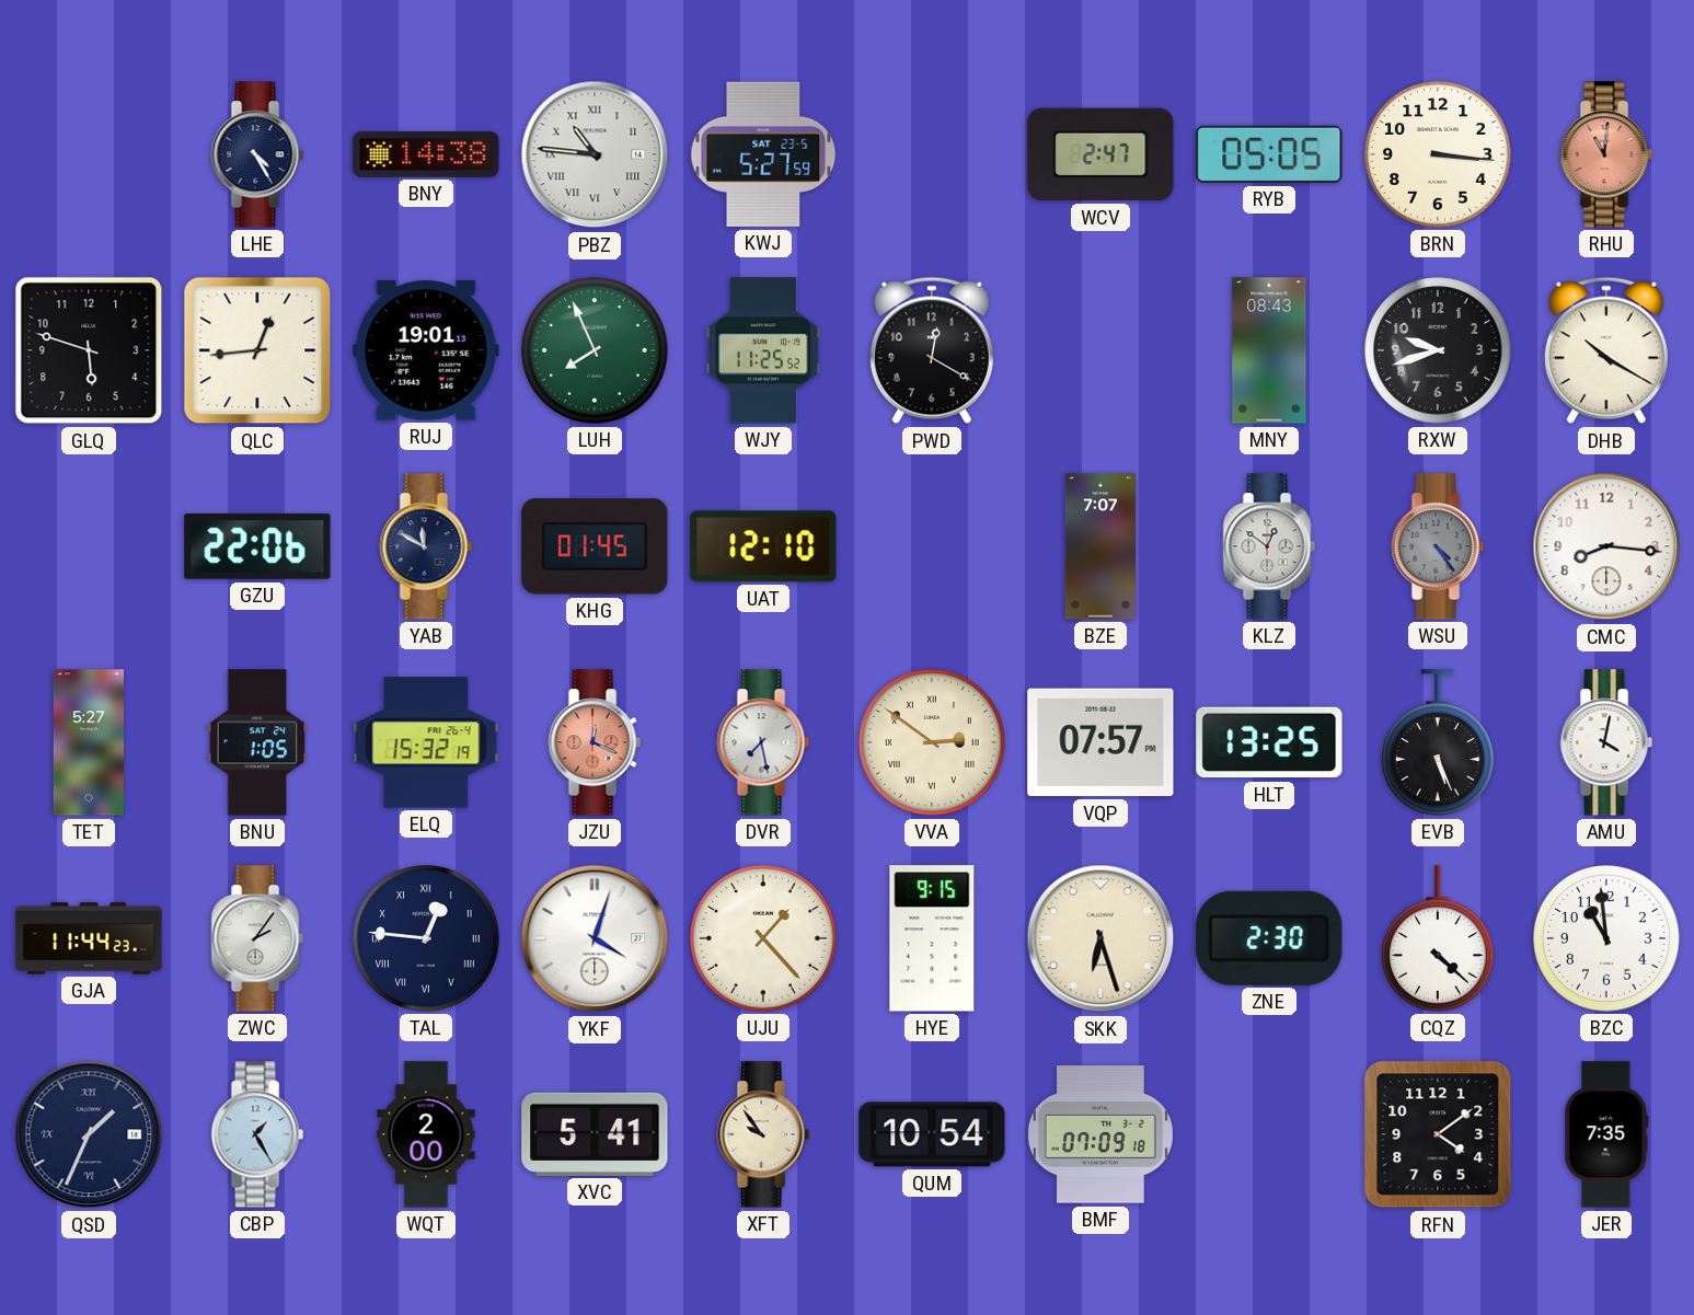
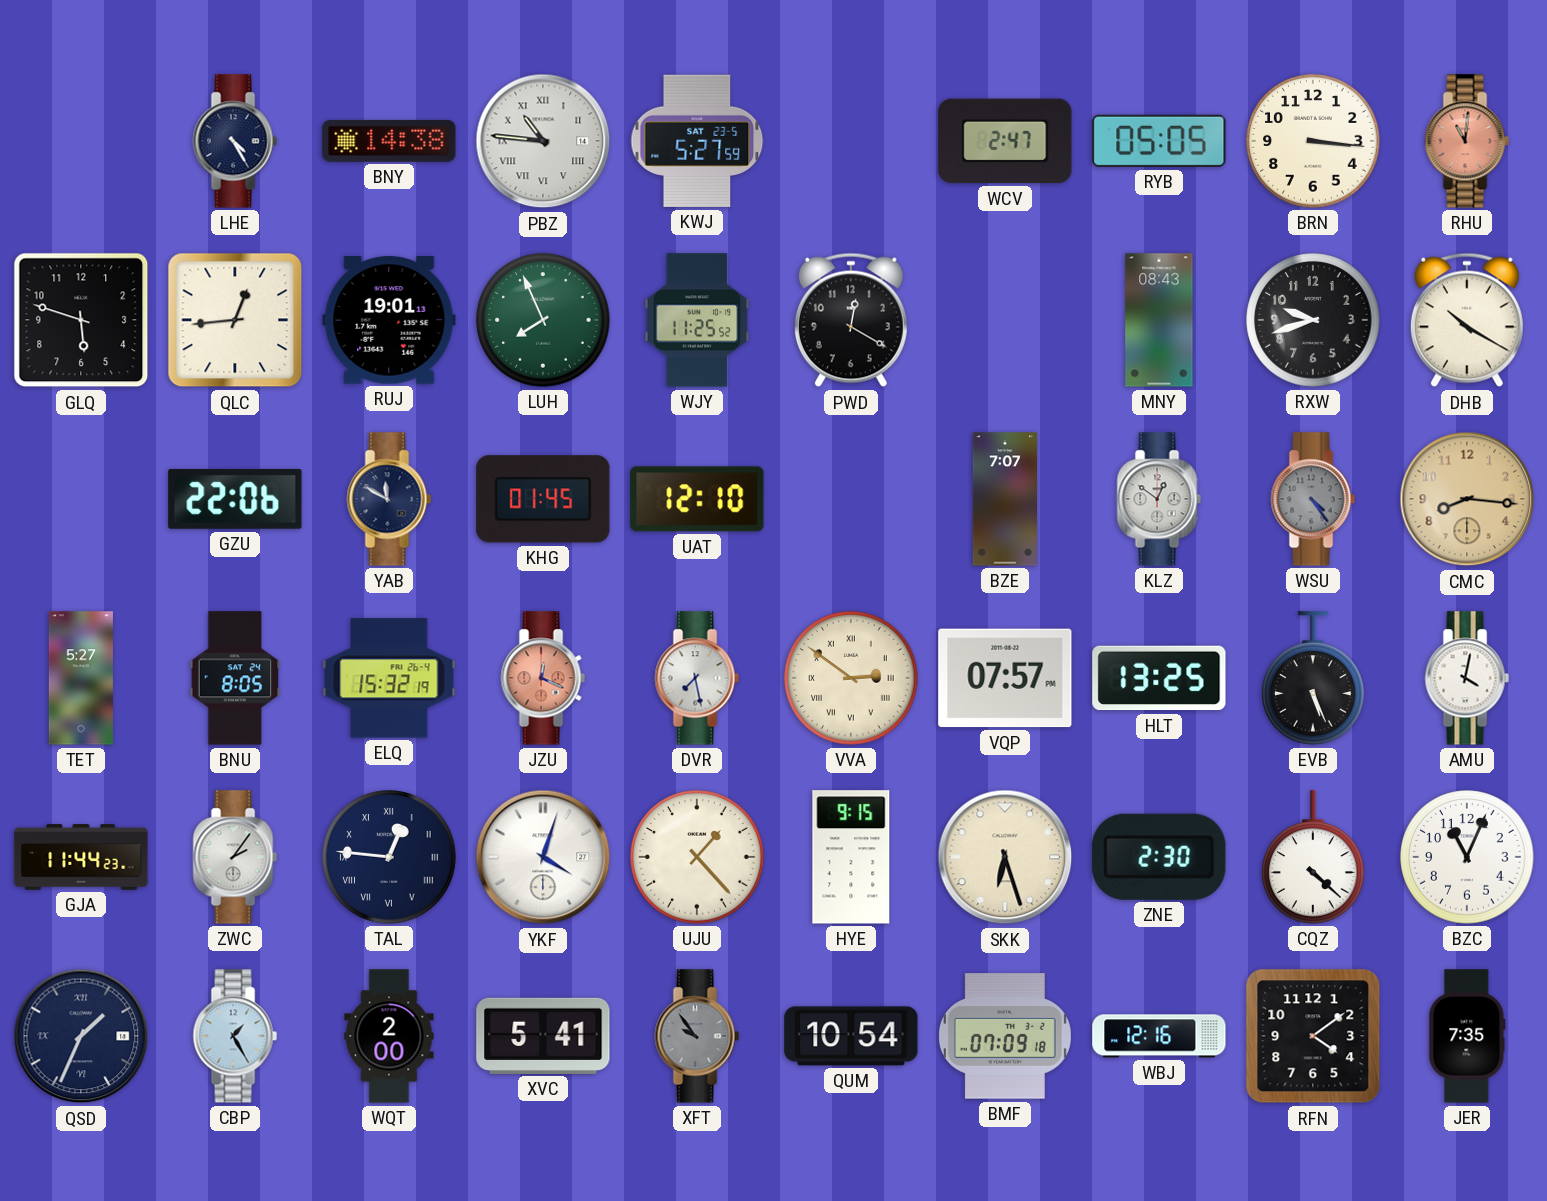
CMC dial: white -> champagne (1467, 499)
BNU: 1:05 -> 8:05 (235, 678)
BZC: 10:59 -> 11:04 (1467, 857)
XFT dial: cream -> grey (697, 1036)
WBJ: none -> 12:16 (1159, 1036)
